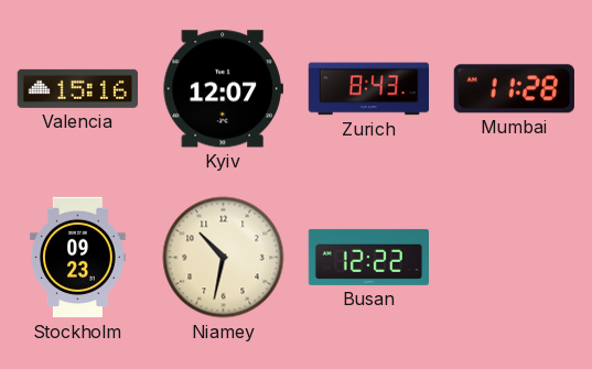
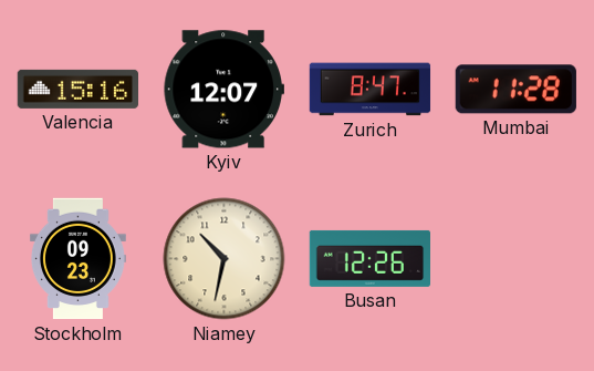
Zurich: 8:43 -> 8:47 (371, 90)
Busan: 12:22 -> 12:26 (371, 258)
